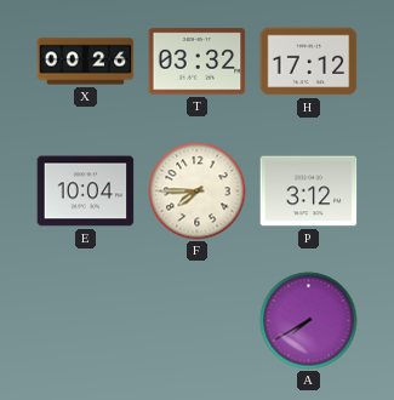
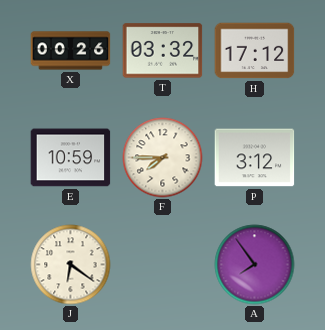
E: 10:04 -> 10:59 (71, 158)
J: none -> 6:21 (71, 265)
A: 7:40 -> 7:54 (255, 265)
